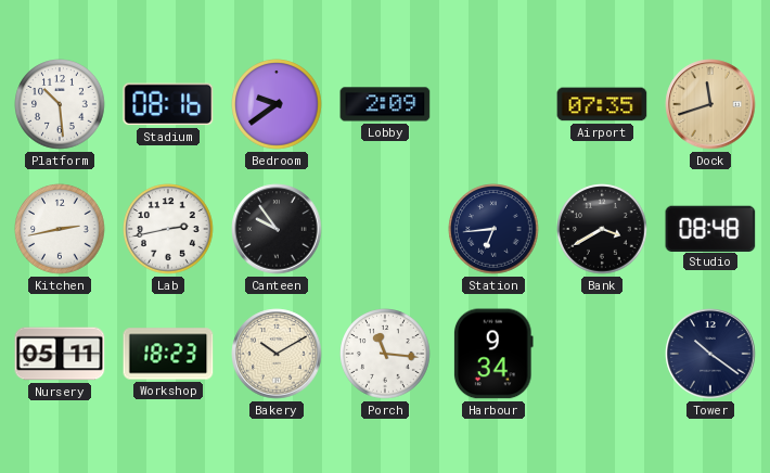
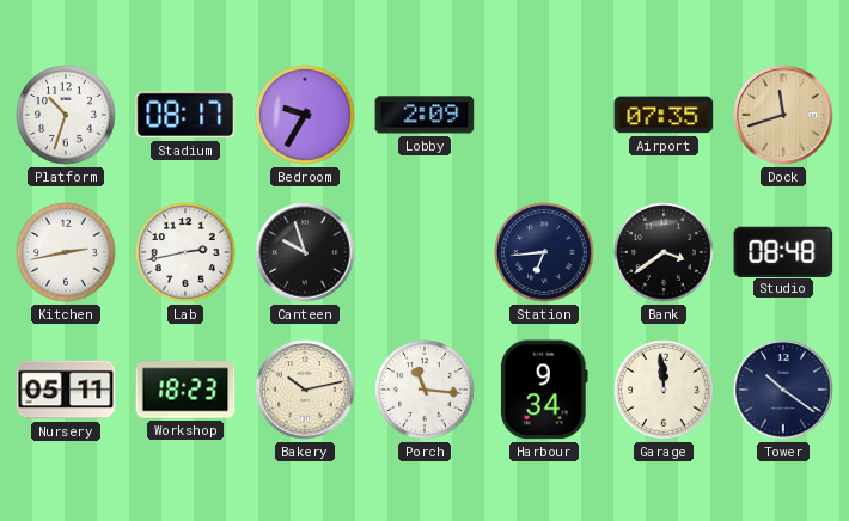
Platform: 10:29 -> 10:33 (66, 115)
Stadium: 08:16 -> 08:17 (185, 115)
Bedroom: 9:39 -> 9:35 (305, 115)
Canteen: 9:54 -> 9:57 (305, 252)
Bank: 3:40 -> 3:39 (664, 252)
Bakery: 10:10 -> 10:13 (305, 390)
Garage: none -> 11:59 (664, 390)
